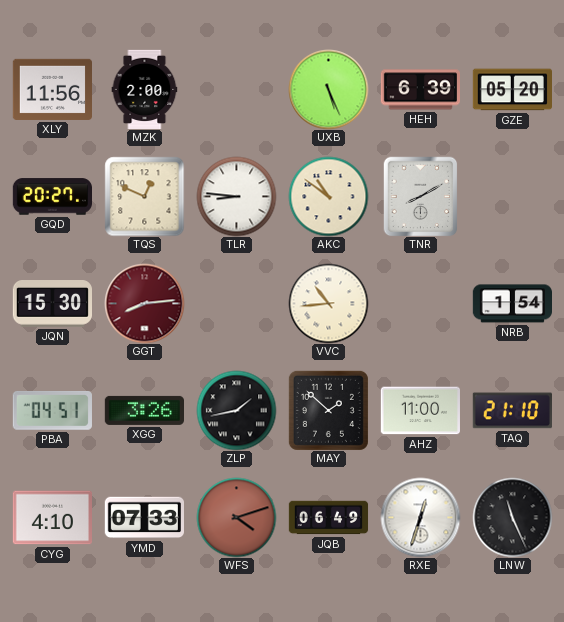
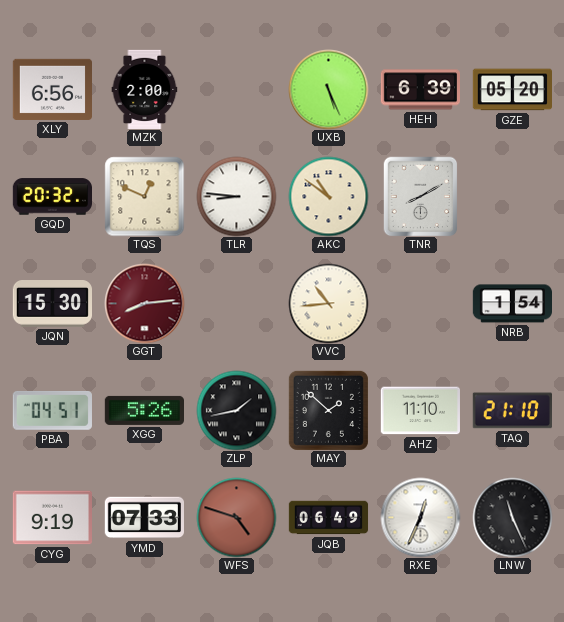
XLY: 11:56 -> 6:56 (52, 89)
GQD: 20:27 -> 20:32 (52, 197)
XGG: 3:26 -> 5:26 (144, 410)
AHZ: 11:00 -> 11:10 (420, 411)
CYG: 4:10 -> 9:19 (52, 518)
WFS: 4:12 -> 4:48 (236, 517)
RXE: 12:33 -> 12:34 (420, 517)
